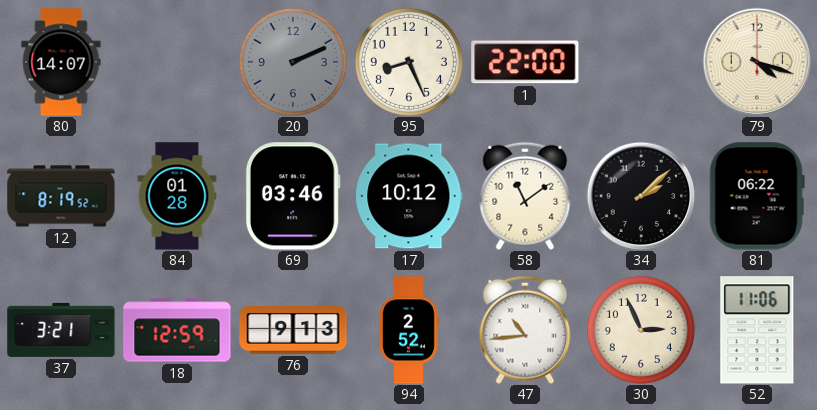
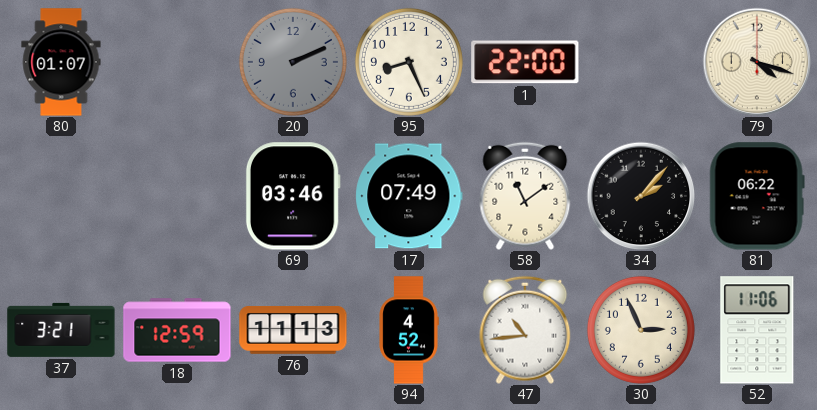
80: 14:07 -> 01:07 (61, 62)
12: 8:19 -> none (61, 196)
84: 01:28 -> none (177, 196)
17: 10:12 -> 07:49 (409, 196)
34: 2:08 -> 2:07 (641, 196)
76: 9:13 -> 11:13 (293, 331)
94: 2:52 -> 4:52 (409, 330)
